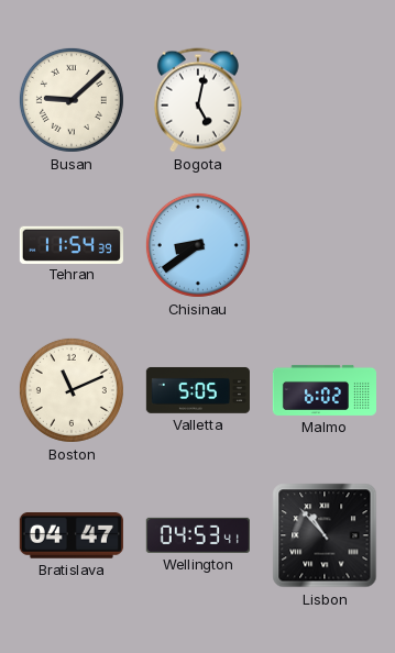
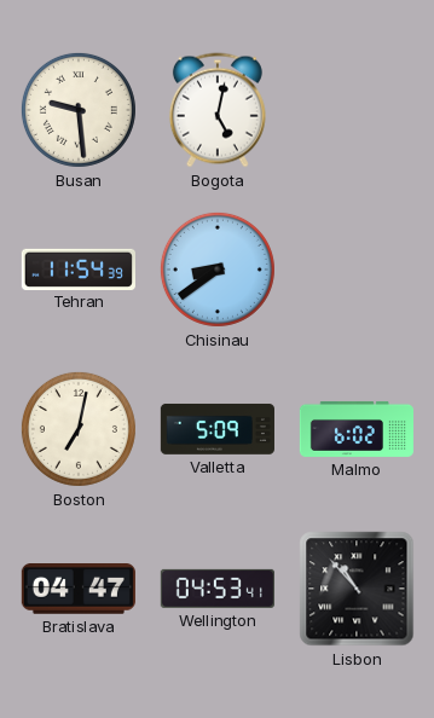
Busan: 9:08 -> 9:29 (79, 110)
Boston: 11:11 -> 7:02 (79, 429)
Valletta: 5:05 -> 5:09 (218, 429)
